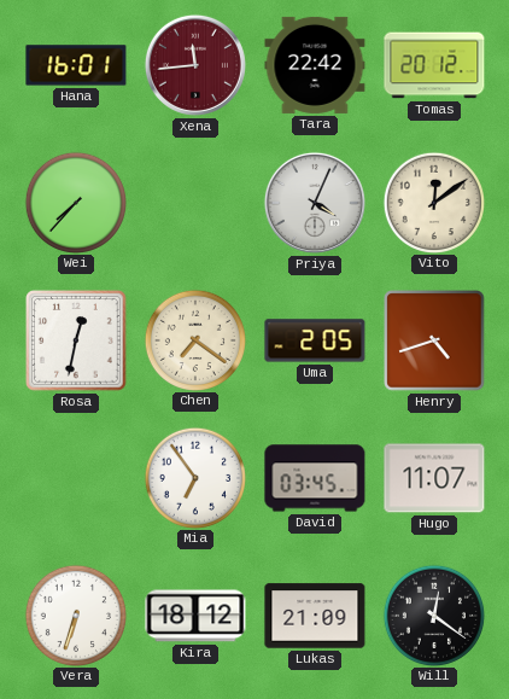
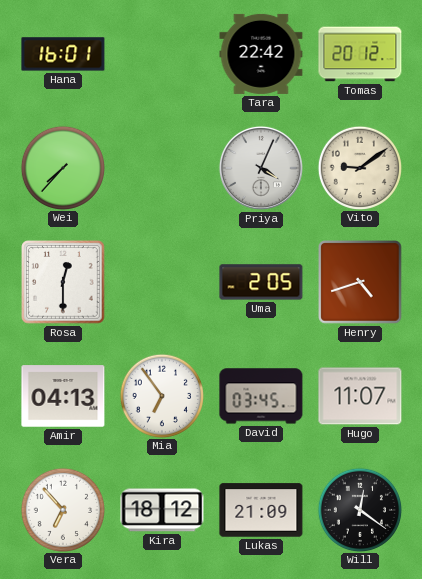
Xena: 11:44 -> none (195, 65)
Vito: 12:09 -> 9:09 (359, 167)
Rosa: 12:32 -> 12:30 (63, 282)
Chen: 7:21 -> none (194, 339)
Amir: none -> 04:13 (63, 396)
Vera: 6:33 -> 6:53 (62, 509)
